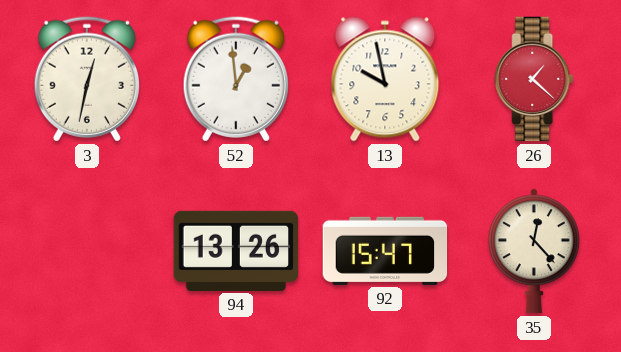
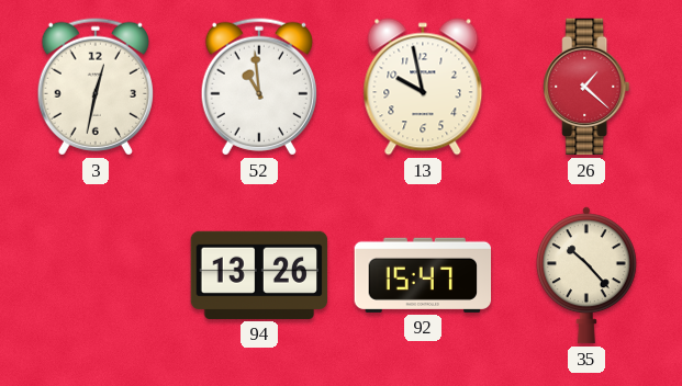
52: 12:59 -> 10:59 (259, 87)
35: 12:23 -> 10:23 (586, 275)
